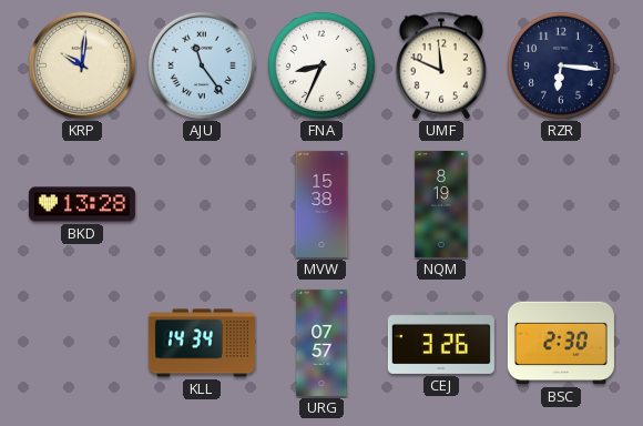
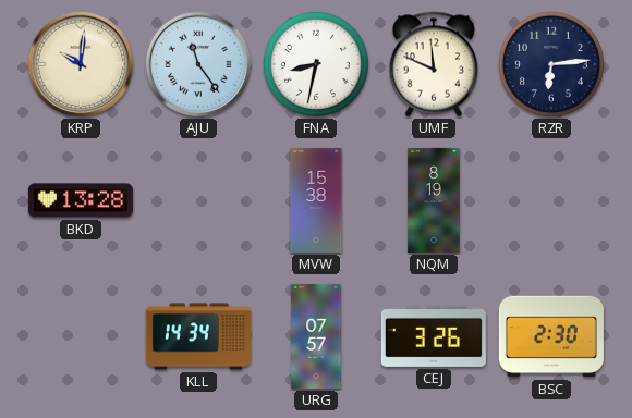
FNA: 8:34 -> 8:32 (316, 64)
RZR: 6:16 -> 6:14 (551, 64)
